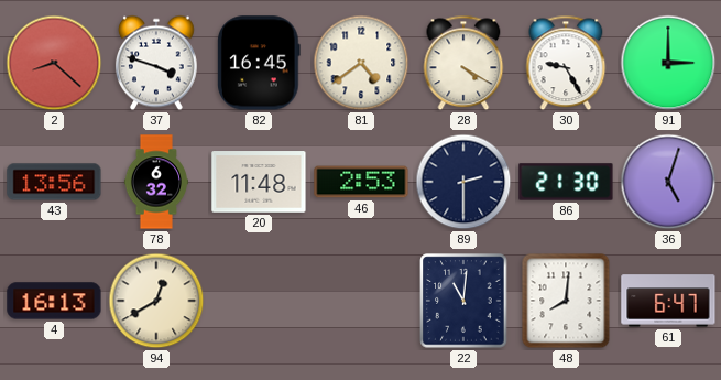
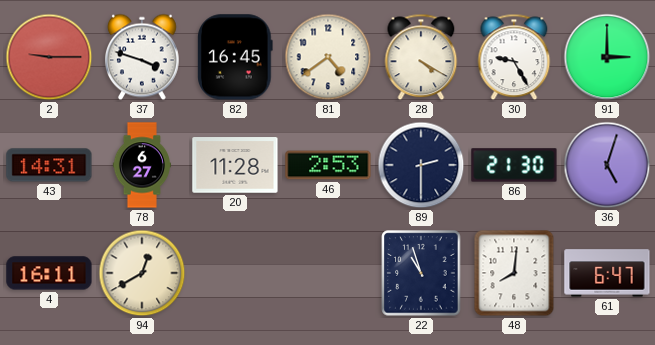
2: 8:22 -> 9:15 (49, 57)
43: 13:56 -> 14:31 (49, 165)
78: 6:32 -> 6:27 (142, 165)
20: 11:48 -> 11:28 (235, 165)
4: 16:13 -> 16:11 (49, 273)
22: 11:01 -> 10:57 (421, 273)
